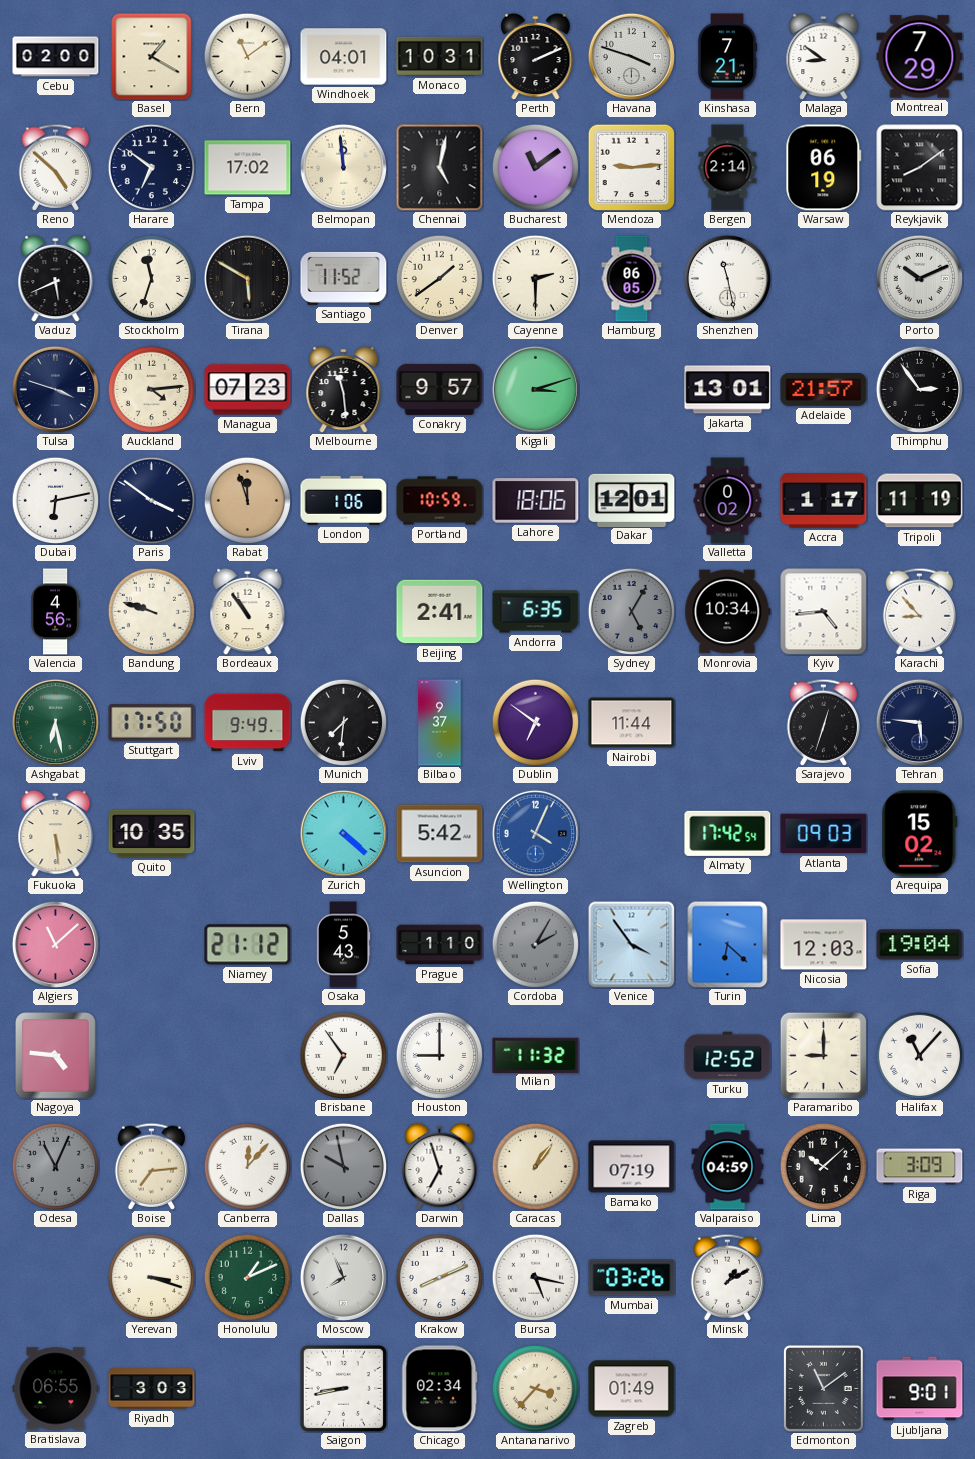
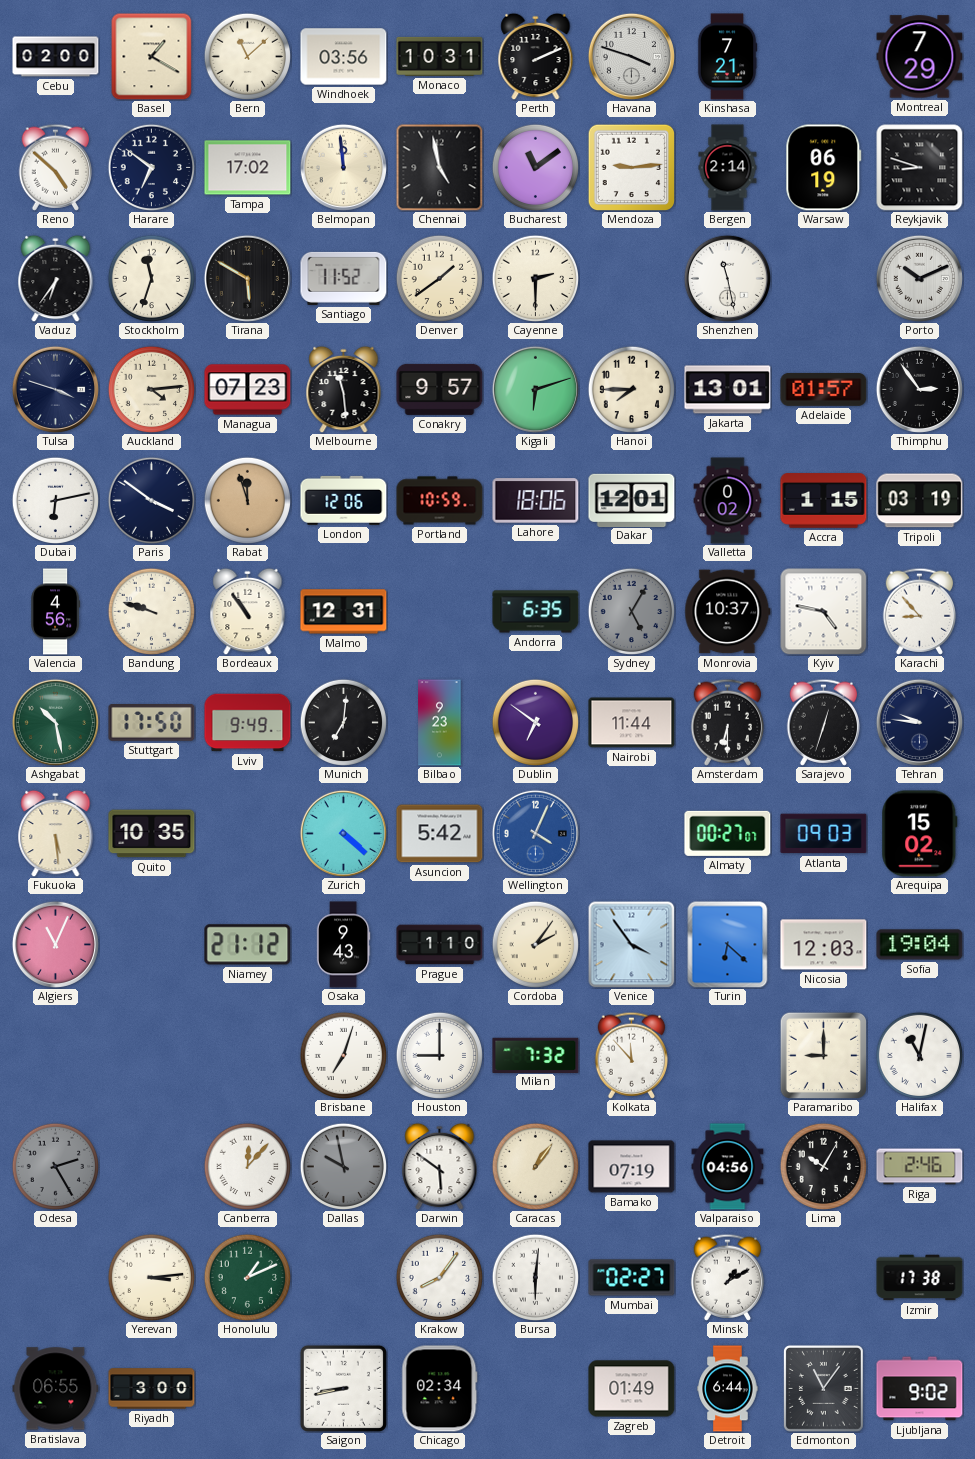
Bern: 11:09 -> 11:08 (247, 56)
Windhoek: 04:01 -> 03:56 (344, 57)
Malaga: 8:51 -> none (824, 56)
Chennai: 5:02 -> 4:58 (439, 167)
Reykjavik: 8:09 -> 8:48 (920, 168)
Vaduz: 5:41 -> 6:36 (56, 278)
Hamburg: 06:05 -> none (632, 279)
Kigali: 3:12 -> 6:12 (535, 389)
Hanoi: none -> 7:45 (631, 389)
Adelaide: 21:57 -> 01:57 (824, 389)
London: 1:06 -> 12:06 (344, 500)
Accra: 1:17 -> 1:15 (824, 501)
Tripoli: 11:19 -> 03:19 (920, 501)
Malmo: none -> 12:31 (344, 612)
Beijing: 2:41 -> none (440, 612)
Monrovia: 10:34 -> 10:37 (728, 612)
Kyiv: 4:44 -> 4:47 (824, 612)
Ashgabat: 6:28 -> 10:28 (55, 722)
Munich: 7:31 -> 7:01 (343, 722)
Bilbao: 9:37 -> 9:23 (440, 723)
Amsterdam: none -> 6:30 (728, 722)
Tehran: 5:46 -> 9:46 (919, 722)
Almaty: 17:42 -> 00:27 (728, 833)
Algiers: 11:08 -> 11:04 (55, 944)
Osaka: 5:43 -> 9:43 (343, 945)
Cordoba: 2:05 -> 2:06 (535, 944)
Cordoba dial: grey -> cream (535, 944)
Nagoya: 4:46 -> none (56, 1056)
Brisbane: 6:54 -> 7:03 (343, 1055)
Milan: 11:32 -> 7:32 (536, 1055)
Kolkata: none -> 11:53 (632, 1055)
Turku: 12:52 -> none (728, 1056)
Halifax: 11:07 -> 11:02 (919, 1055)
Odesa: 11:04 -> 2:25 (55, 1166)
Boise: 7:14 -> none (152, 1166)
Darwin: 6:57 -> 5:51 (440, 1166)
Valparaiso: 04:59 -> 04:56 (728, 1167)
Lima: 10:08 -> 10:05 (823, 1166)
Riga: 3:09 -> 2:46 (920, 1167)
Yerevan: 3:18 -> 3:14 (151, 1277)
Moscow: 7:56 -> none (343, 1277)
Krakow: 8:11 -> 8:06 (439, 1277)
Bursa: 5:17 -> 6:01 (535, 1277)
Mumbai: 03:26 -> 02:27 (632, 1278)
Izmir: none -> 17:38 (920, 1278)
Riyadh: 3:03 -> 3:00 (152, 1389)
Antananarivo: 3:37 -> none (535, 1388)
Detroit: none -> 6:44 (728, 1389)
Edmonton: 11:09 -> 11:06 (823, 1388)
Ljubljana: 9:01 -> 9:02 (920, 1389)
